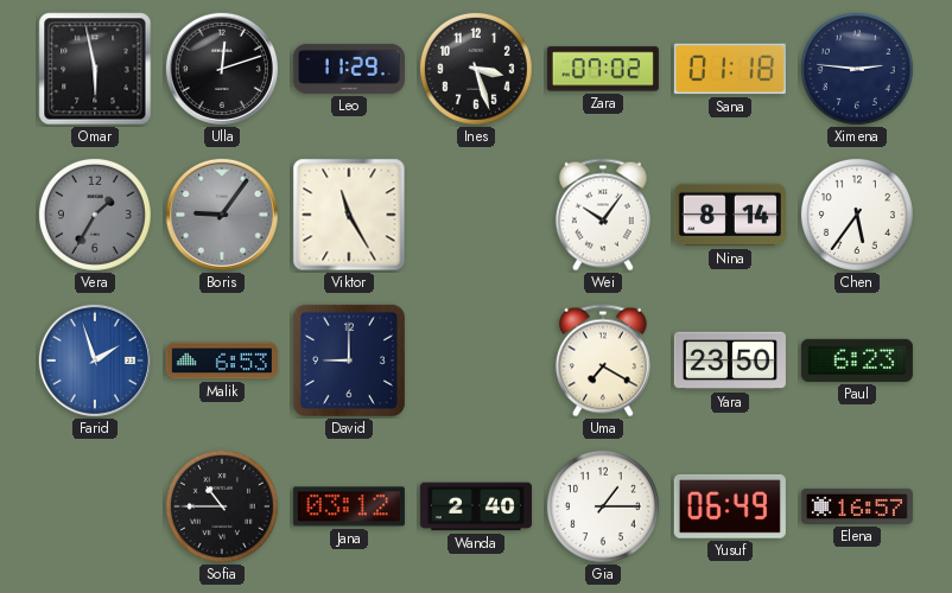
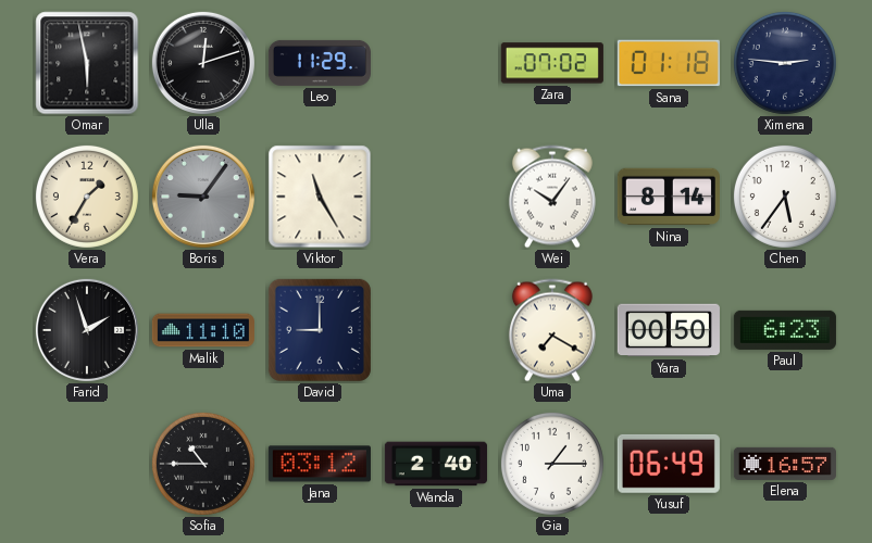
Ines: 3:27 -> none (476, 69)
Vera dial: grey -> cream (87, 197)
Farid dial: blue -> black (87, 330)
Malik: 6:53 -> 11:10 (203, 330)
Yara: 23:50 -> 00:50 (669, 330)
